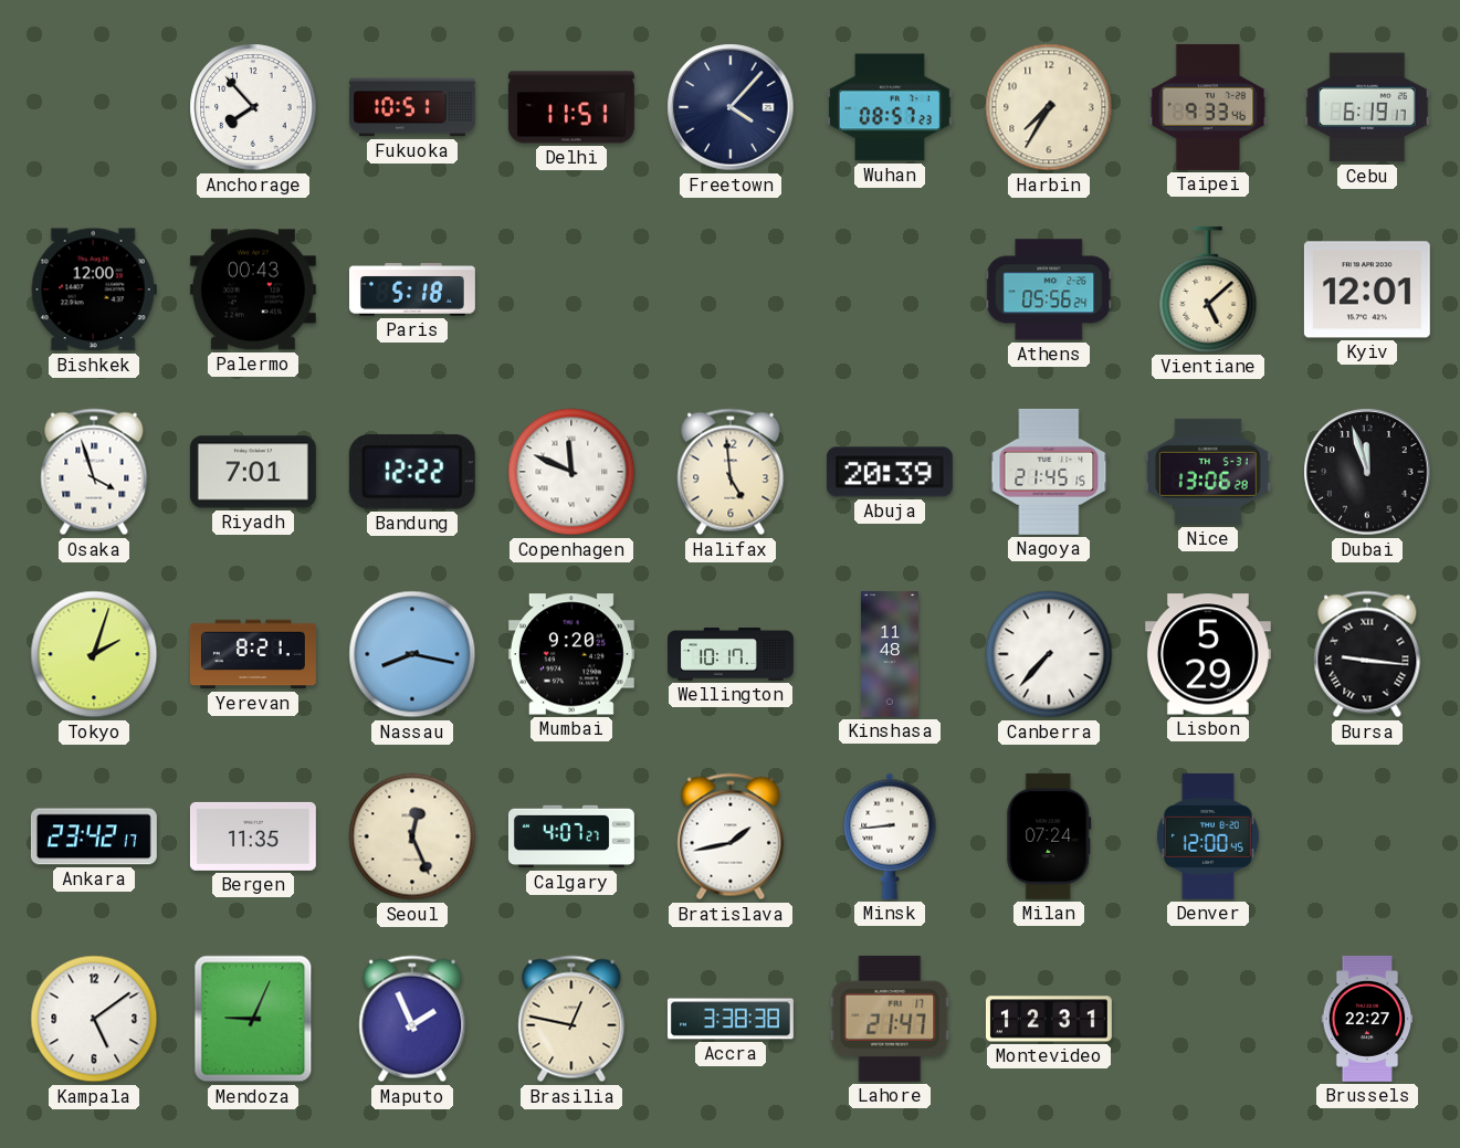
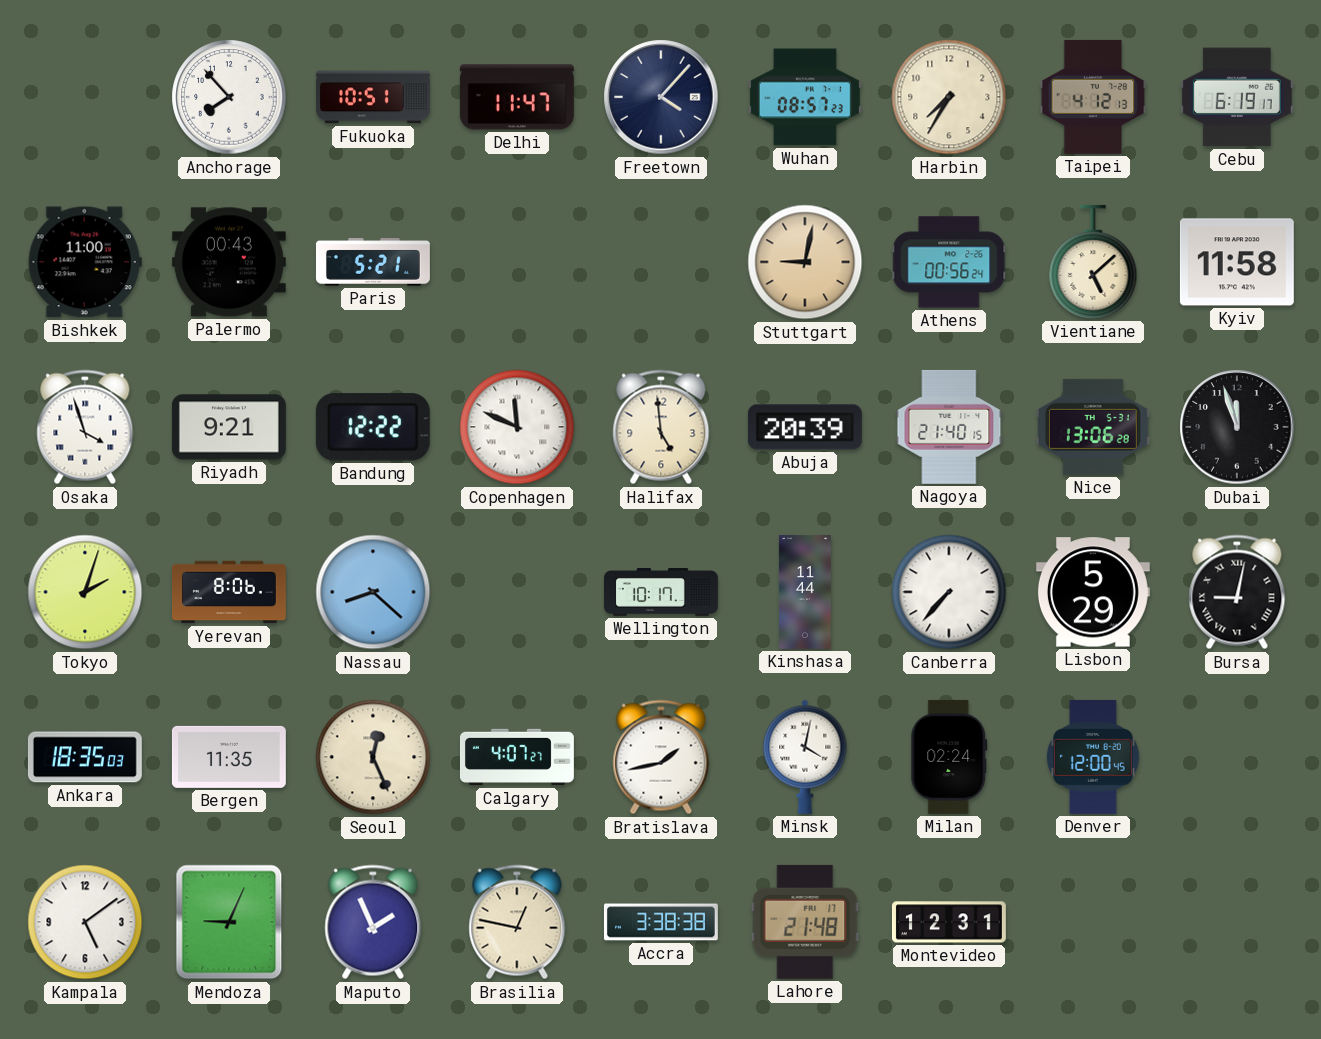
Delhi: 11:51 -> 11:47 (517, 97)
Taipei: 9:33 -> 4:12 (1093, 97)
Bishkek: 12:00 -> 11:00 (85, 262)
Paris: 5:18 -> 5:21 (373, 262)
Stuttgart: none -> 9:02 (805, 262)
Athens: 05:56 -> 00:56 (949, 262)
Kyiv: 12:01 -> 11:58 (1237, 262)
Riyadh: 7:01 -> 9:21 (229, 427)
Nagoya: 21:45 -> 21:40 (949, 427)
Yerevan: 8:21 -> 8:06 (229, 592)
Nassau: 8:17 -> 8:22 (373, 592)
Mumbai: 9:20 -> none (571, 654)
Kinshasa: 11:48 -> 11:44 (806, 592)
Bursa: 9:16 -> 9:02 (1237, 592)
Ankara: 23:42 -> 18:35 (85, 757)
Minsk: 8:44 -> 4:02 (805, 757)
Milan: 07:24 -> 02:24 (949, 757)
Lahore: 21:47 -> 21:48 (805, 922)
Brussels: 22:27 -> none (1367, 1019)
